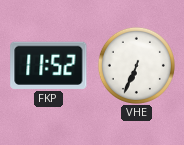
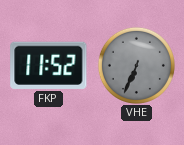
VHE dial: white -> grey (136, 65)
